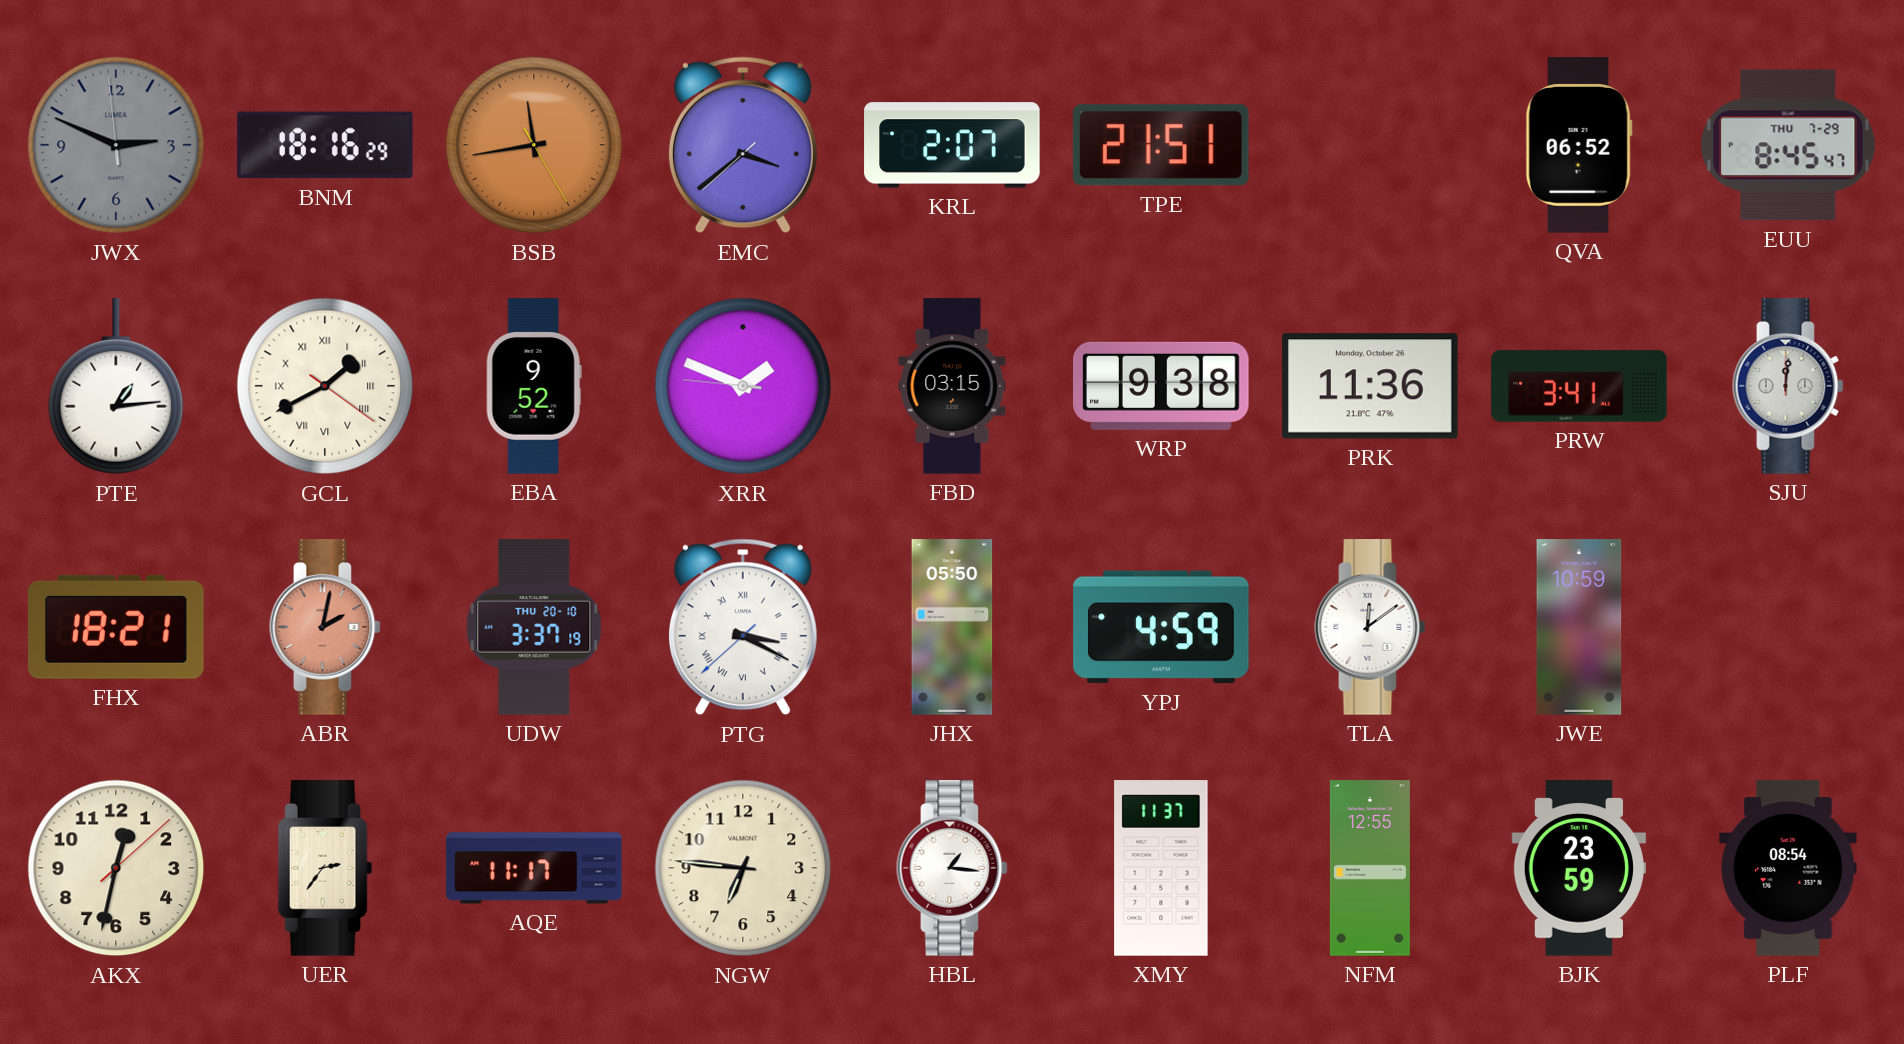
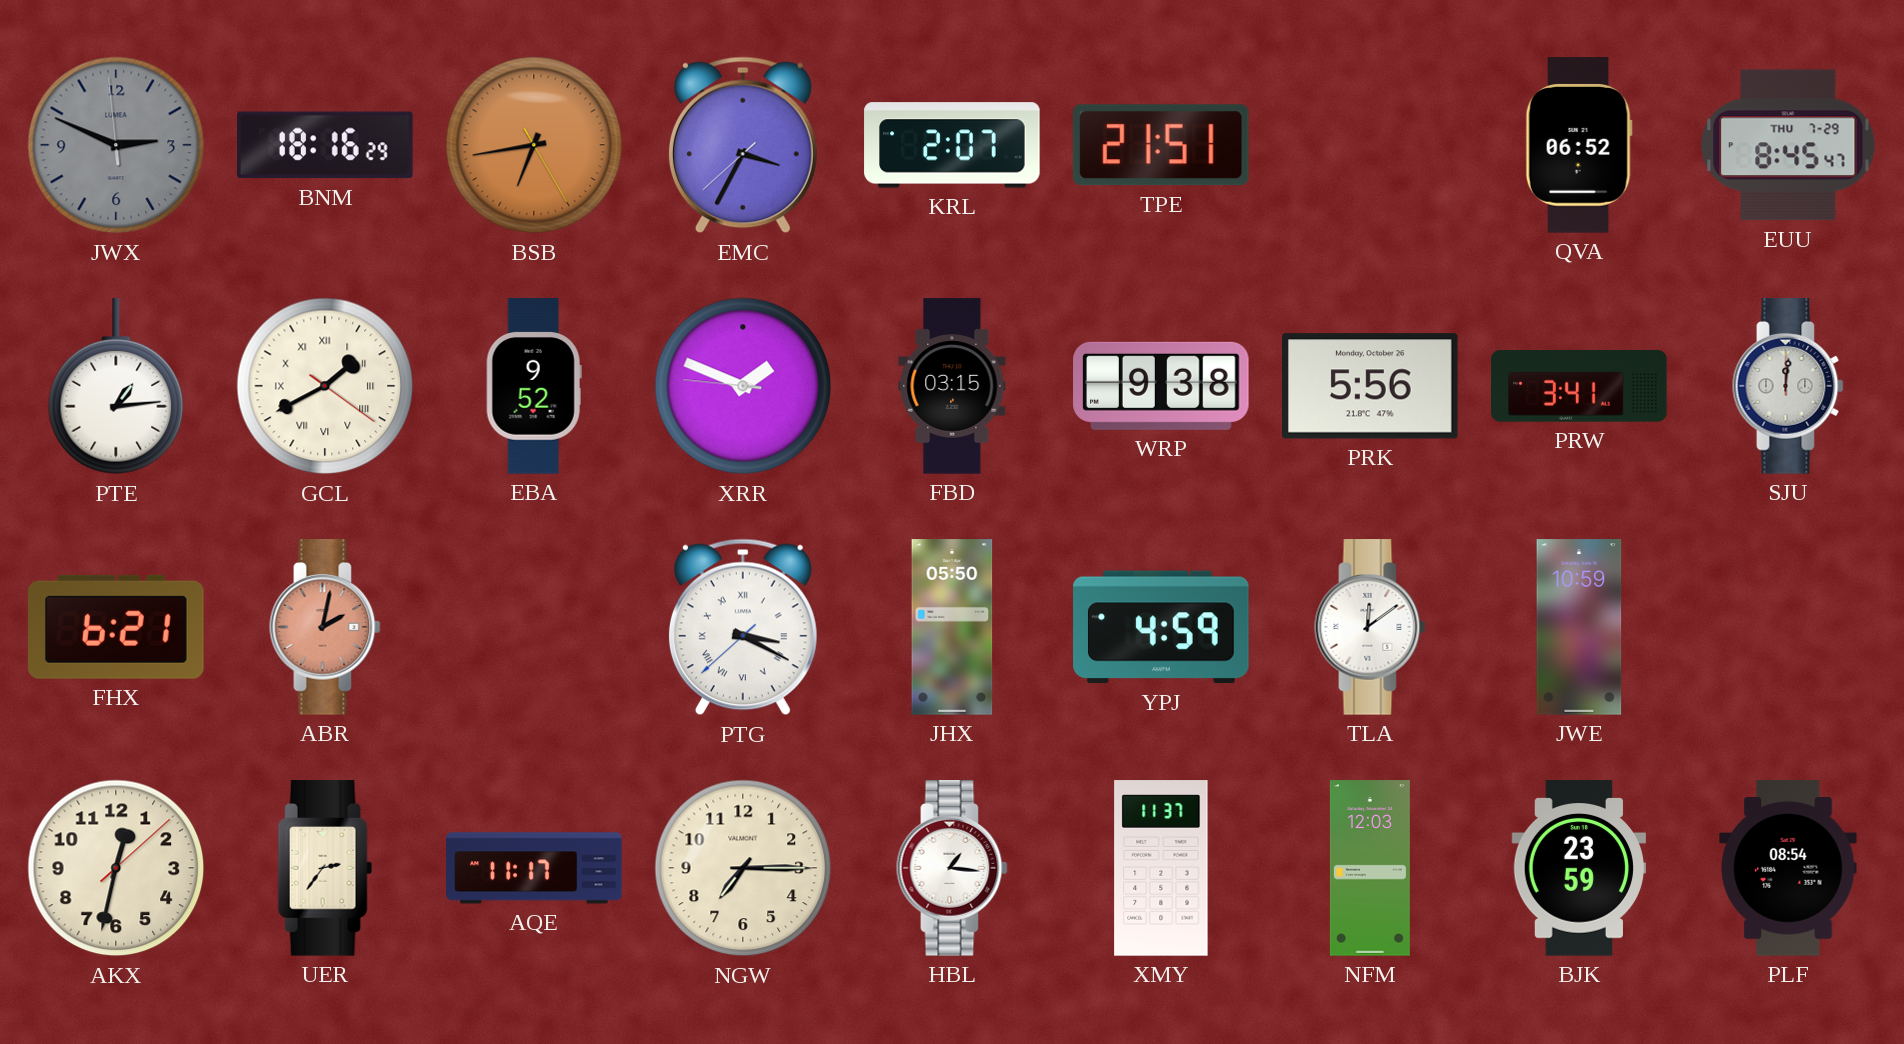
BSB: 11:43 -> 6:43 (534, 145)
EMC: 3:38 -> 3:34 (743, 145)
PRK: 11:36 -> 5:56 (1371, 386)
FHX: 18:21 -> 6:21 (116, 627)
UDW: 3:37 -> none (534, 627)
NGW: 6:46 -> 7:15 (743, 868)
NFM: 12:55 -> 12:03 (1370, 868)
